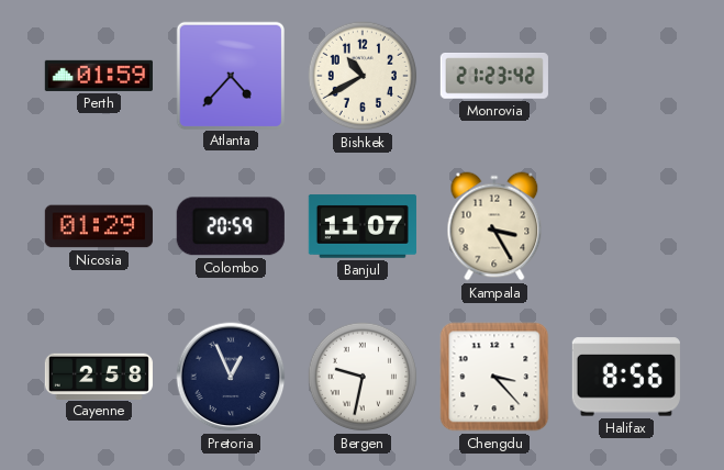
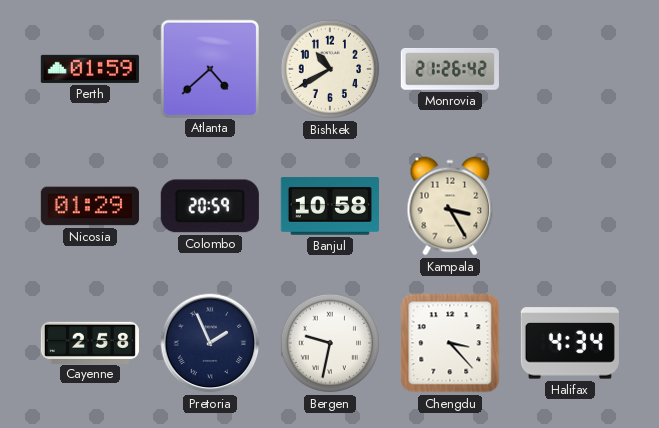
Atlanta: 4:37 -> 4:38 (209, 68)
Monrovia: 21:23 -> 21:26 (450, 70)
Banjul: 11:07 -> 10:58 (330, 206)
Pretoria: 12:56 -> 1:56 (210, 343)
Halifax: 8:56 -> 4:34 (570, 343)
